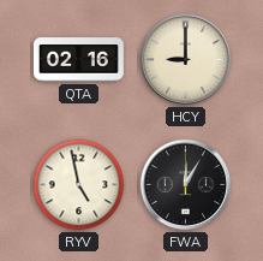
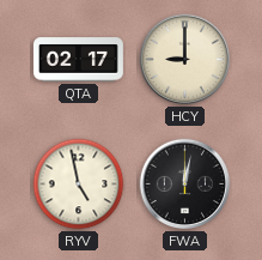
QTA: 02:16 -> 02:17 (78, 60)
FWA: 12:05 -> 12:02 (185, 185)
